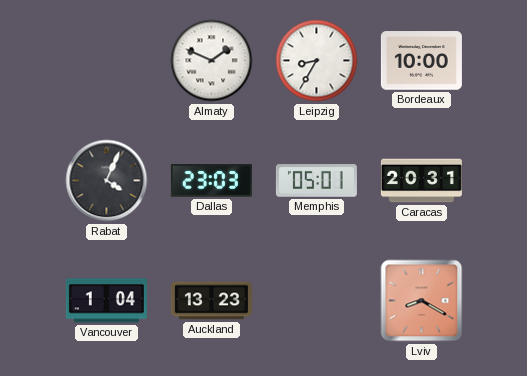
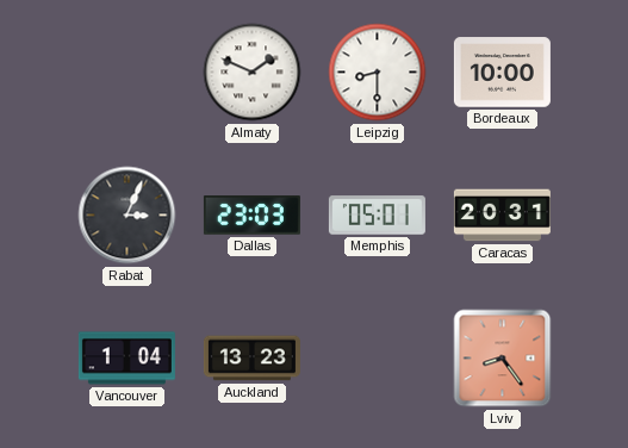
Leipzig: 8:35 -> 8:30 (378, 73)
Rabat: 4:04 -> 3:04 (128, 216)
Lviv: 8:20 -> 8:24 (503, 359)
